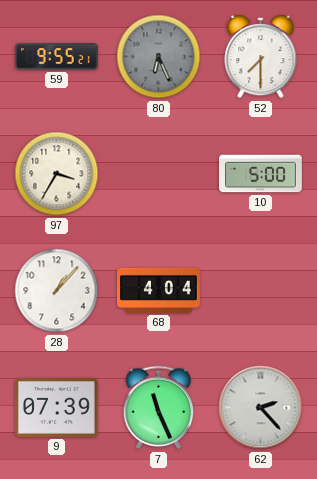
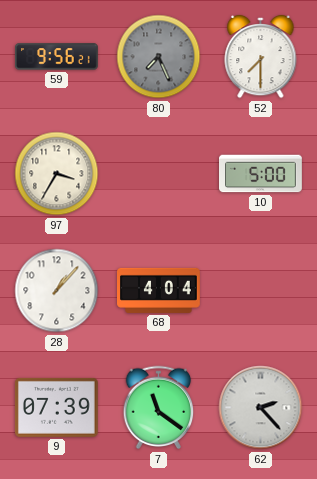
59: 9:55 -> 9:56 (57, 57)
80: 6:26 -> 7:26 (159, 57)
7: 11:26 -> 11:21 (159, 408)
